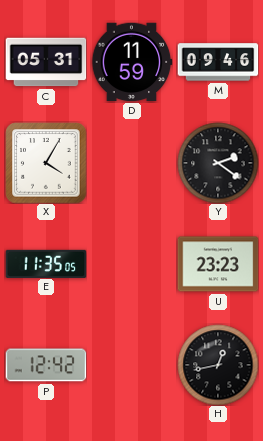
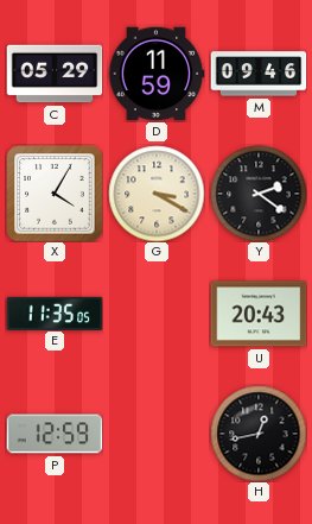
C: 05:31 -> 05:29 (55, 74)
G: none -> 3:20 (157, 194)
U: 23:23 -> 20:43 (259, 314)
P: 12:42 -> 12:59 (55, 434)
